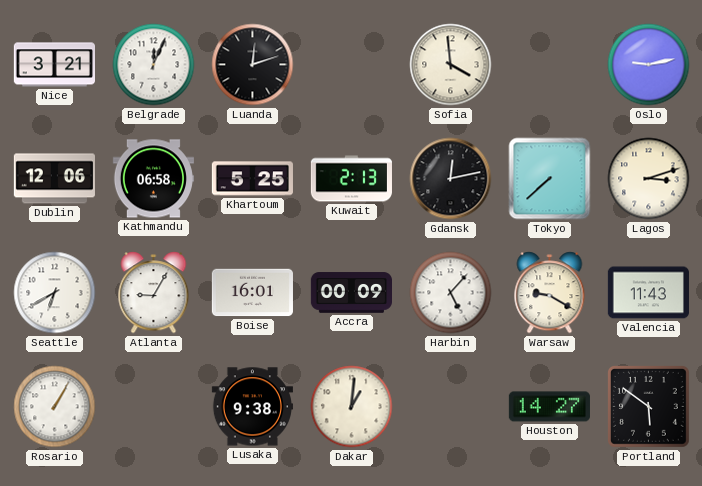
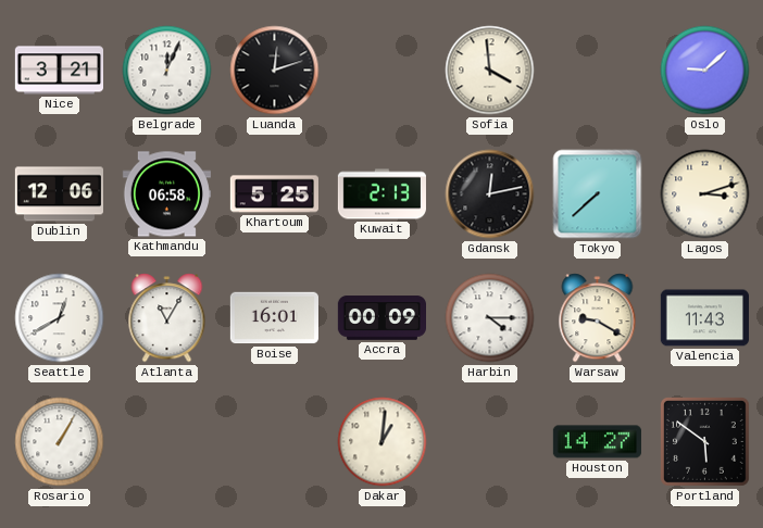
Oslo: 9:13 -> 9:08 (705, 71)
Seattle: 6:40 -> 12:40 (60, 318)
Atlanta: 9:05 -> 11:05 (167, 318)
Harbin: 5:07 -> 4:15 (490, 318)
Lusaka: 9:38 -> none (252, 407)
